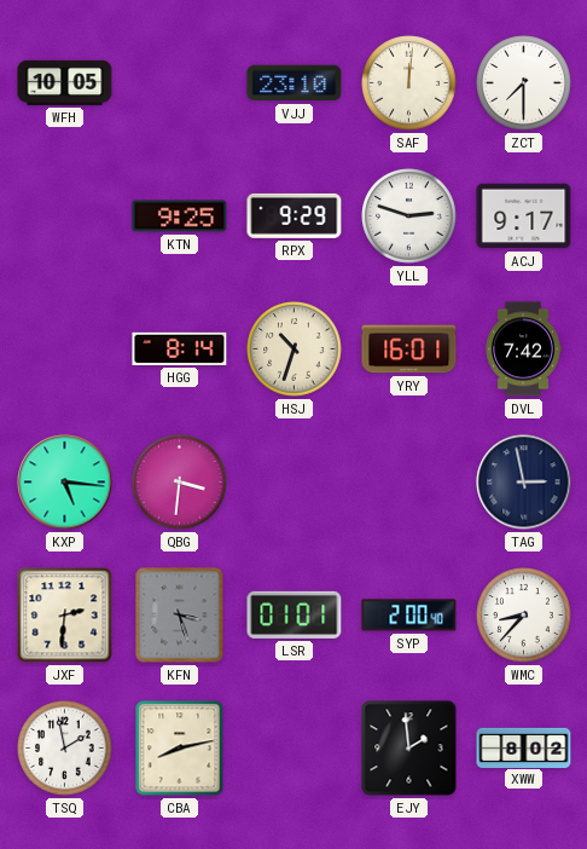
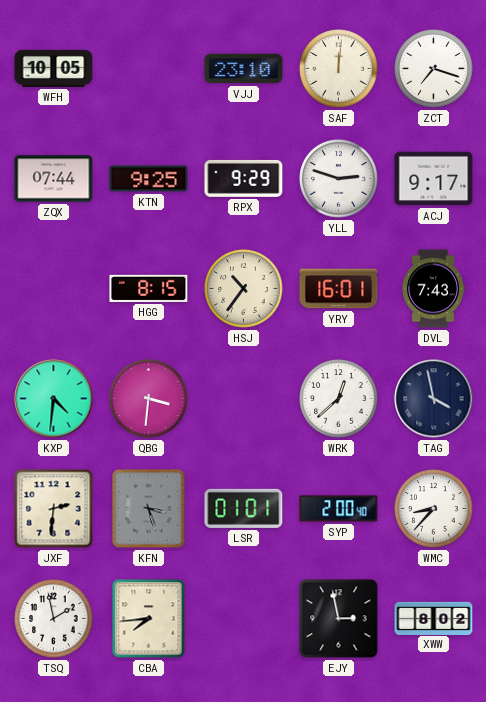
ZCT: 7:30 -> 7:18 (434, 69)
ZQX: none -> 07:44 (54, 179)
HGG: 8:14 -> 8:15 (149, 288)
HSJ: 10:33 -> 10:36 (244, 289)
DVL: 7:42 -> 7:43 (433, 289)
KXP: 5:16 -> 4:31 (54, 399)
WRK: none -> 12:38 (339, 399)
TAG: 2:58 -> 3:58 (434, 399)
CBA: 8:13 -> 7:44 (149, 619)
EJY: 1:59 -> 2:58 (339, 619)
